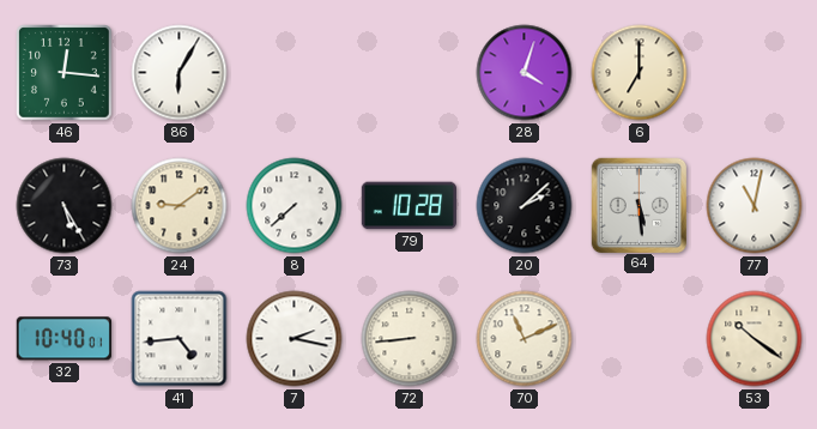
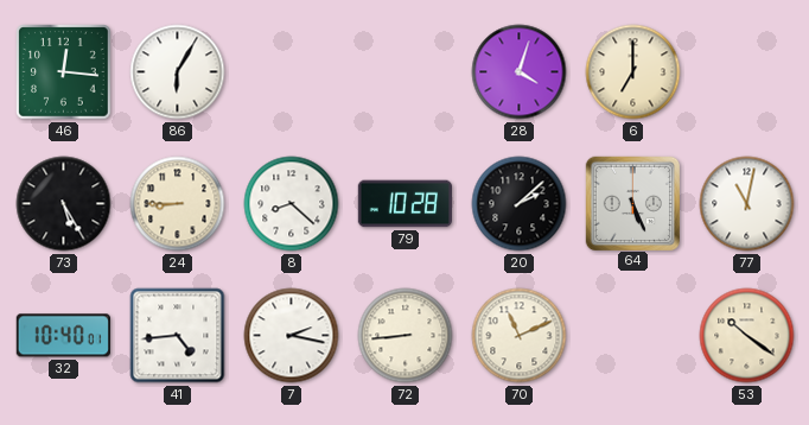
24: 9:09 -> 8:45 (178, 204)
8: 7:38 -> 8:22 (292, 204)
64: 5:29 -> 5:26 (632, 203)
